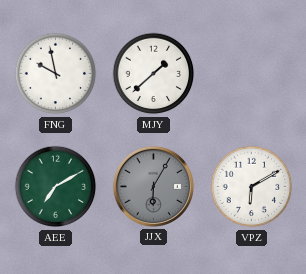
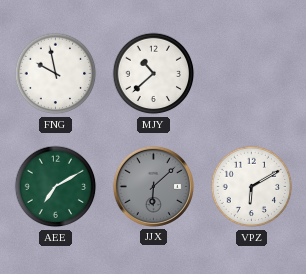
MJY: 1:38 -> 10:38 (154, 74)
JJX: 6:05 -> 6:08 (153, 186)
